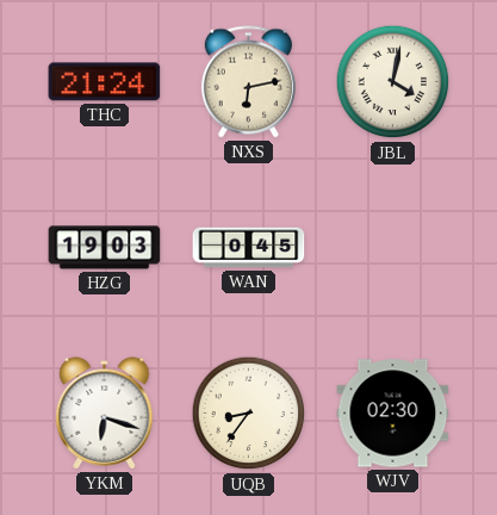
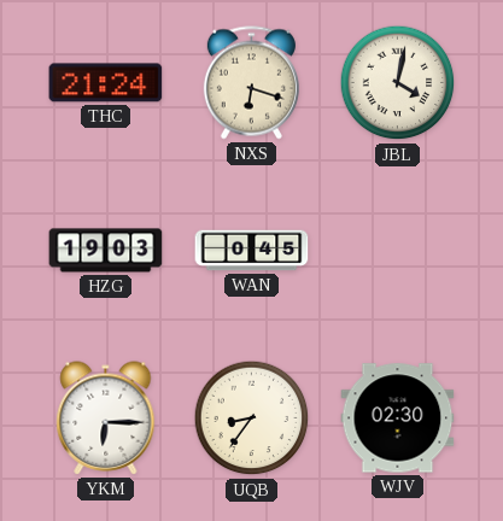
NXS: 6:13 -> 6:18 (251, 83)
YKM: 6:18 -> 6:15 (106, 418)
